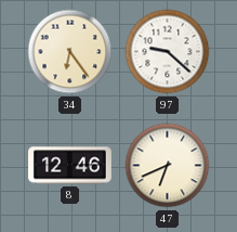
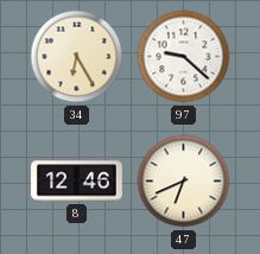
34: 6:24 -> 6:25 (77, 57)
